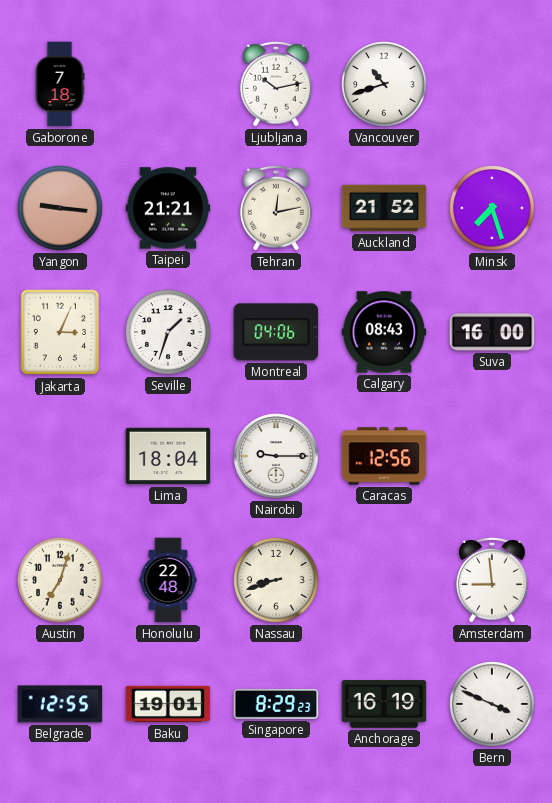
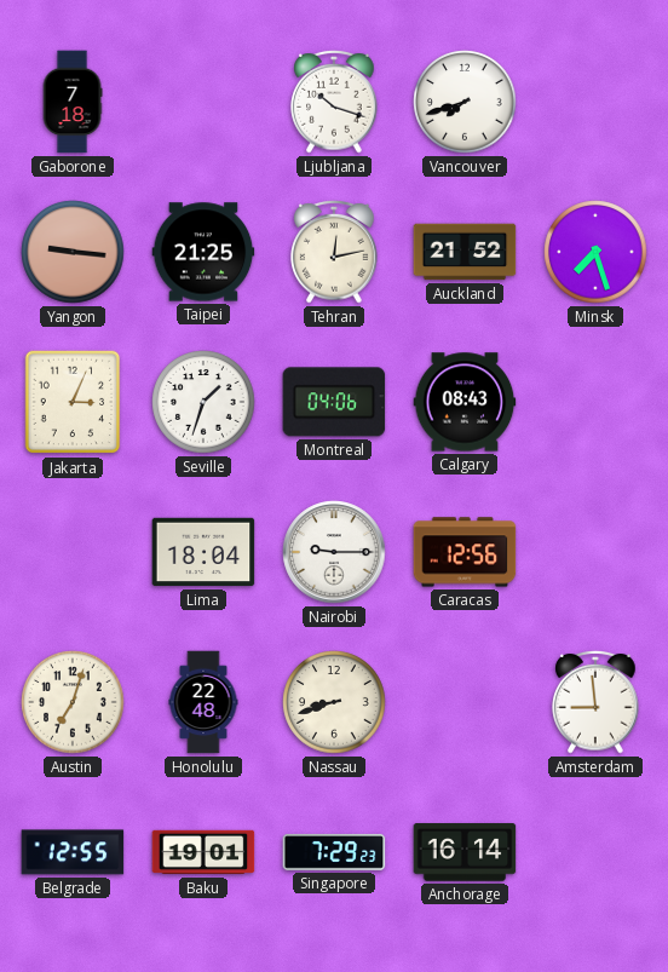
Ljubljana: 10:13 -> 10:18 (334, 102)
Vancouver: 10:42 -> 7:42 (465, 102)
Taipei: 21:21 -> 21:25 (203, 252)
Suva: 16:00 -> none (492, 332)
Singapore: 8:29 -> 7:29 (334, 852)
Anchorage: 16:19 -> 16:14 (465, 852)
Bern: 3:49 -> none (492, 704)
